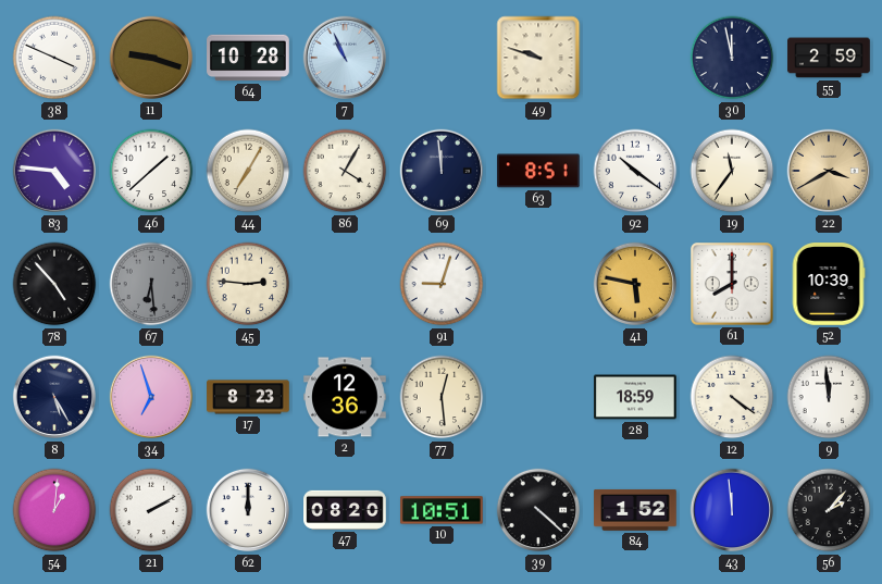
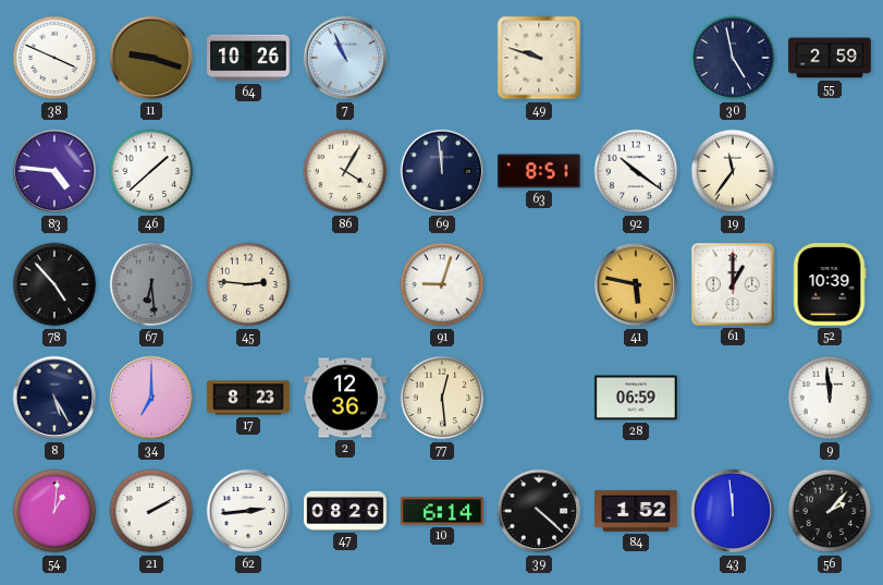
64: 10:28 -> 10:26 (248, 58)
30: 11:58 -> 4:58 (733, 58)
44: 7:05 -> none (248, 171)
22: 3:40 -> none (829, 171)
61: 8:00 -> 1:00 (734, 285)
34: 6:57 -> 7:00 (151, 398)
28: 18:59 -> 06:59 (636, 398)
12: 4:21 -> none (732, 397)
62: 12:00 -> 2:44 (248, 511)
10: 10:51 -> 6:14 (443, 511)
